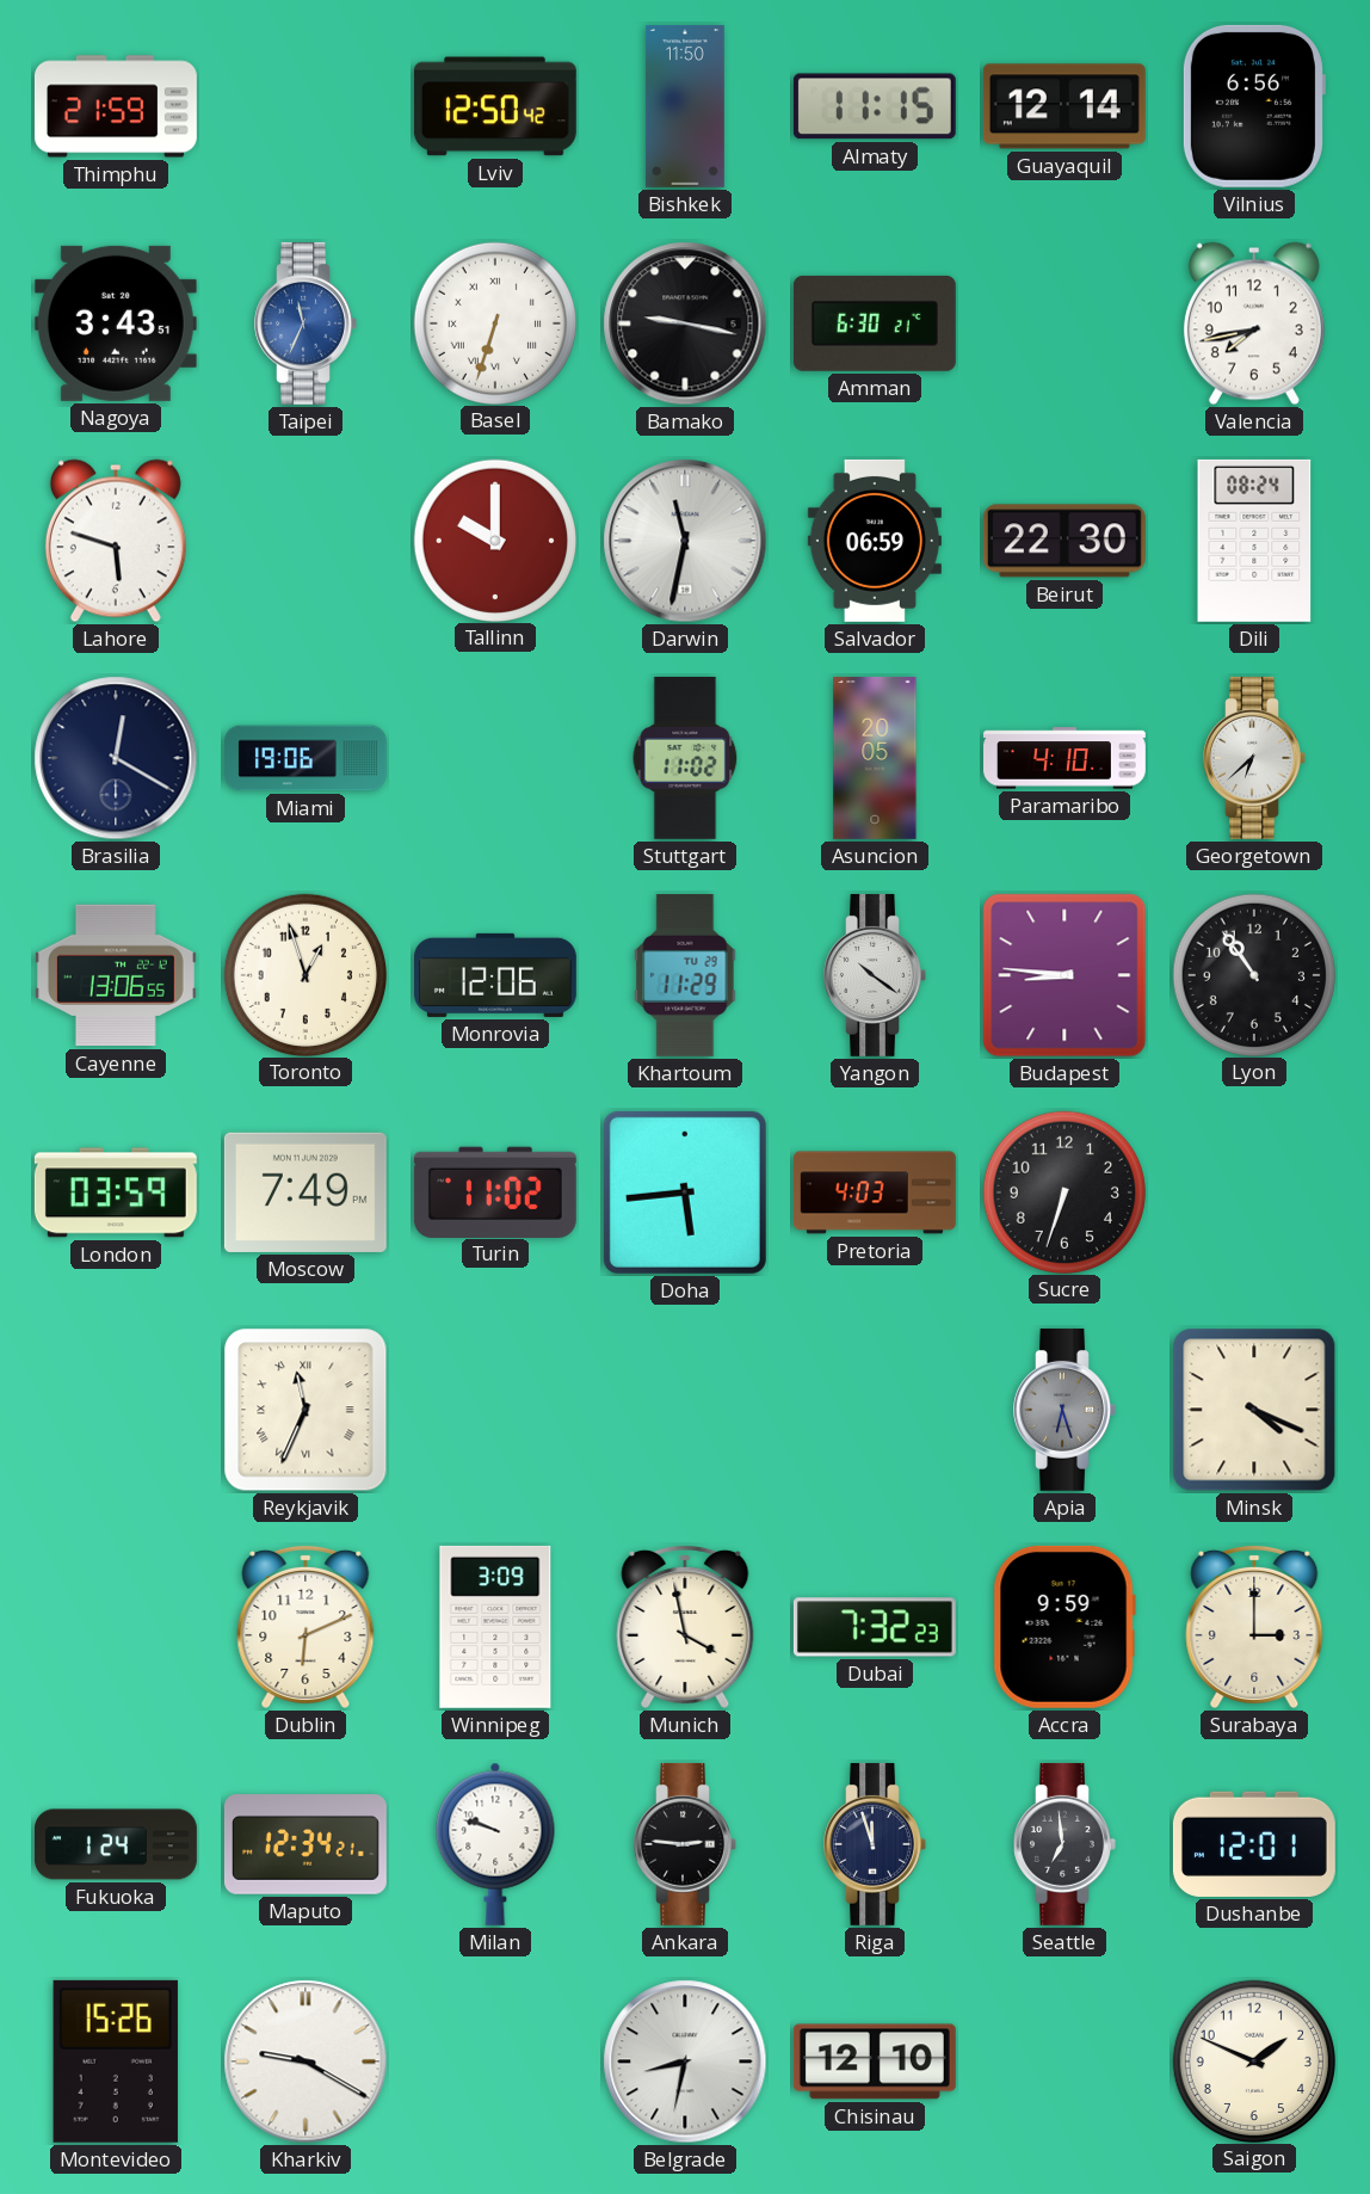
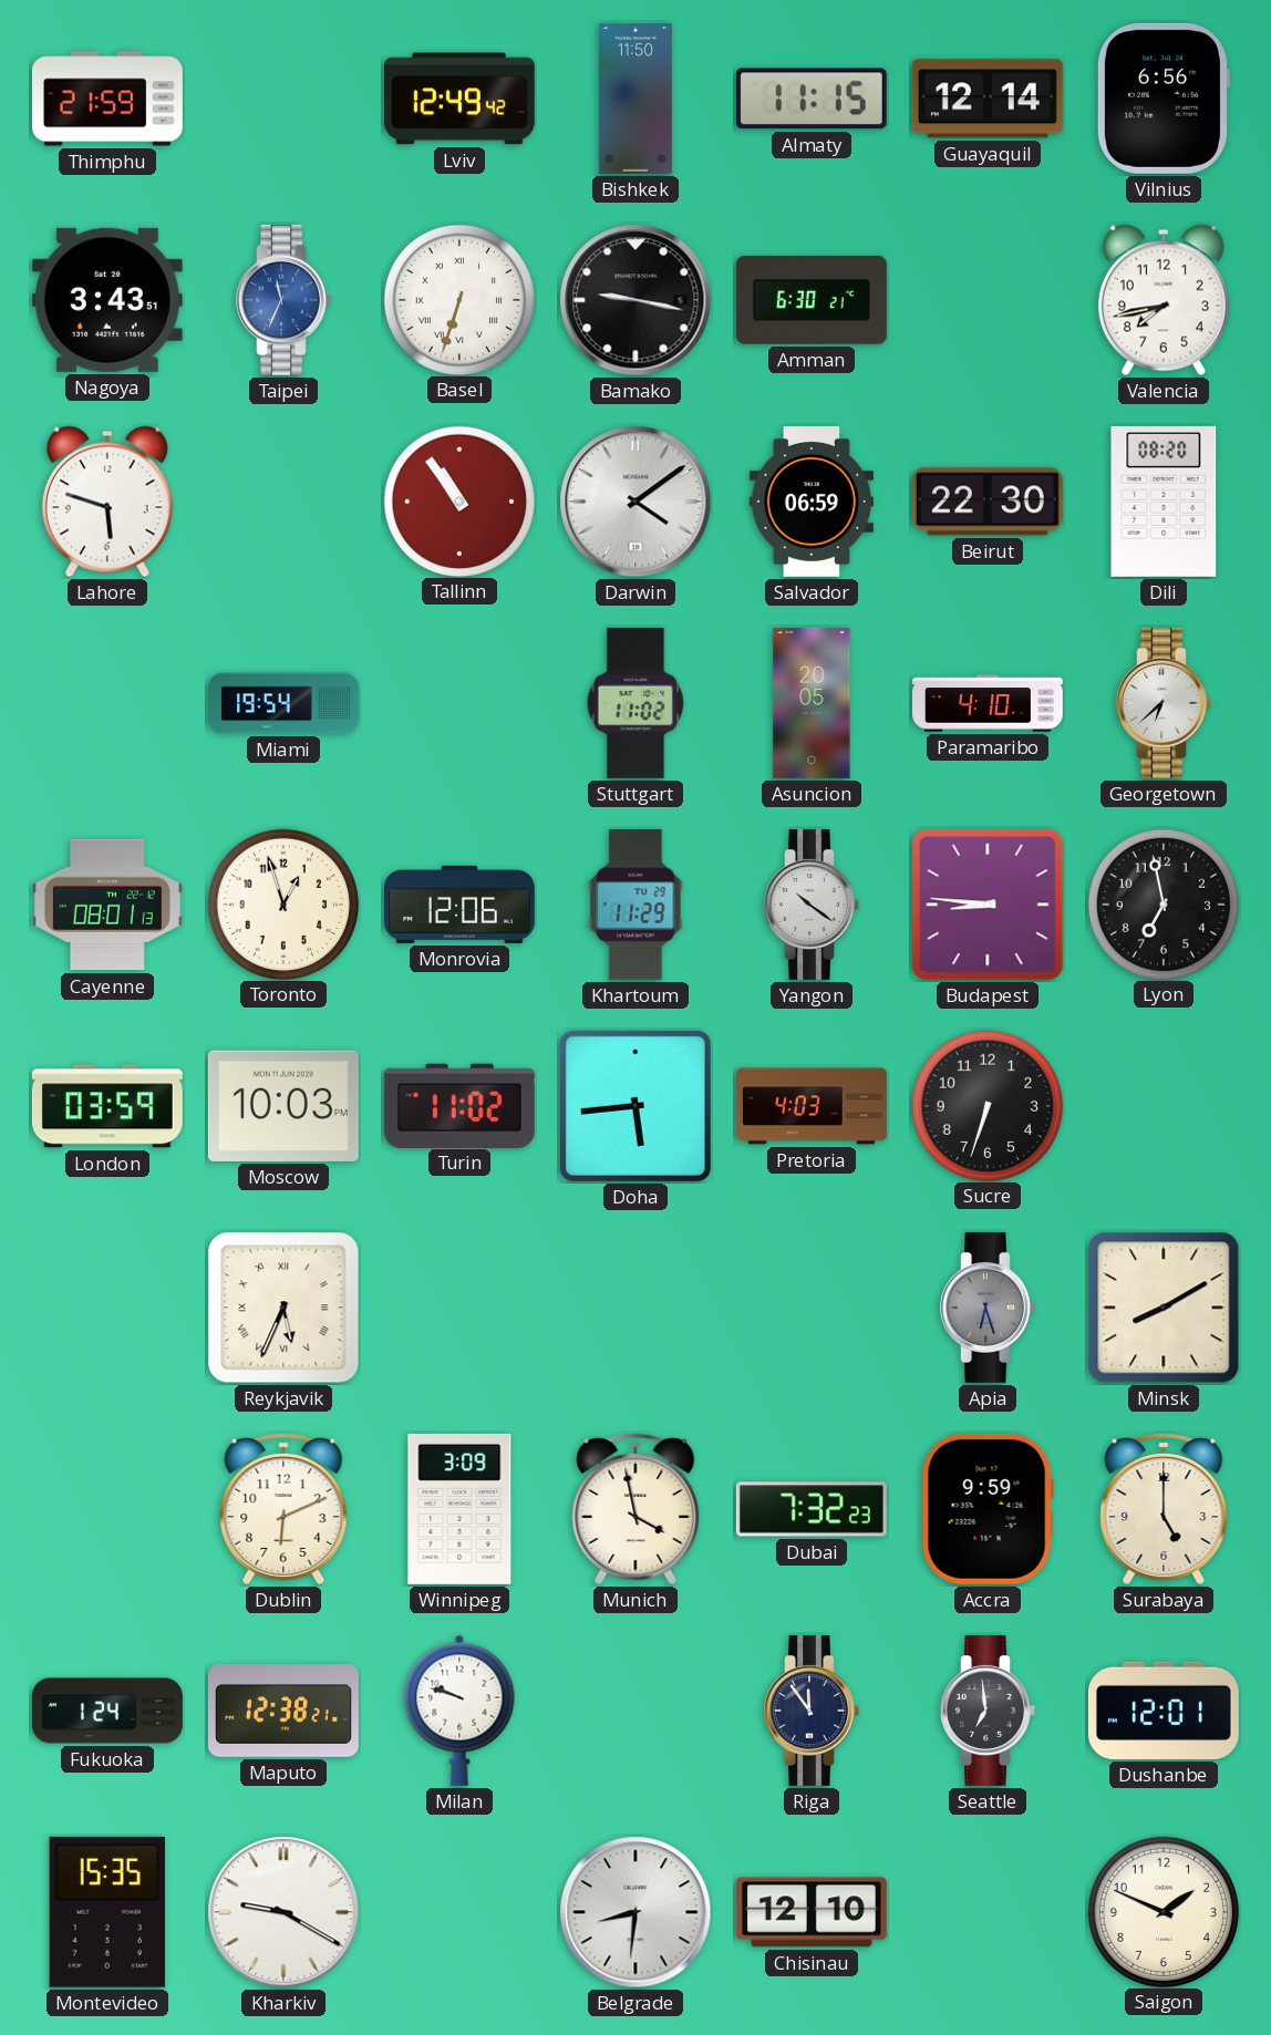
Lviv: 12:50 -> 12:49 (459, 99)
Tallinn: 10:00 -> 10:54 (458, 500)
Darwin: 11:32 -> 4:09 (635, 502)
Dili: 08:24 -> 08:20 (1164, 502)
Brasilia: 12:20 -> none (116, 758)
Miami: 19:06 -> 19:54 (285, 703)
Cayenne: 13:06 -> 08:01 (107, 905)
Lyon: 10:54 -> 6:58 (1162, 903)
Moscow: 7:49 -> 10:03 (283, 1106)
Reykjavik: 11:34 -> 5:34 (283, 1308)
Minsk: 4:19 -> 8:10 (1164, 1308)
Surabaya: 3:00 -> 5:00 (1164, 1508)
Maputo: 12:34 -> 12:38 (283, 1711)
Ankara: 2:46 -> none (685, 1844)
Riga: 11:57 -> 11:54 (812, 1711)
Montevideo: 15:26 -> 15:35 (107, 1912)
Belgrade: 8:32 -> 8:31 (635, 1912)
